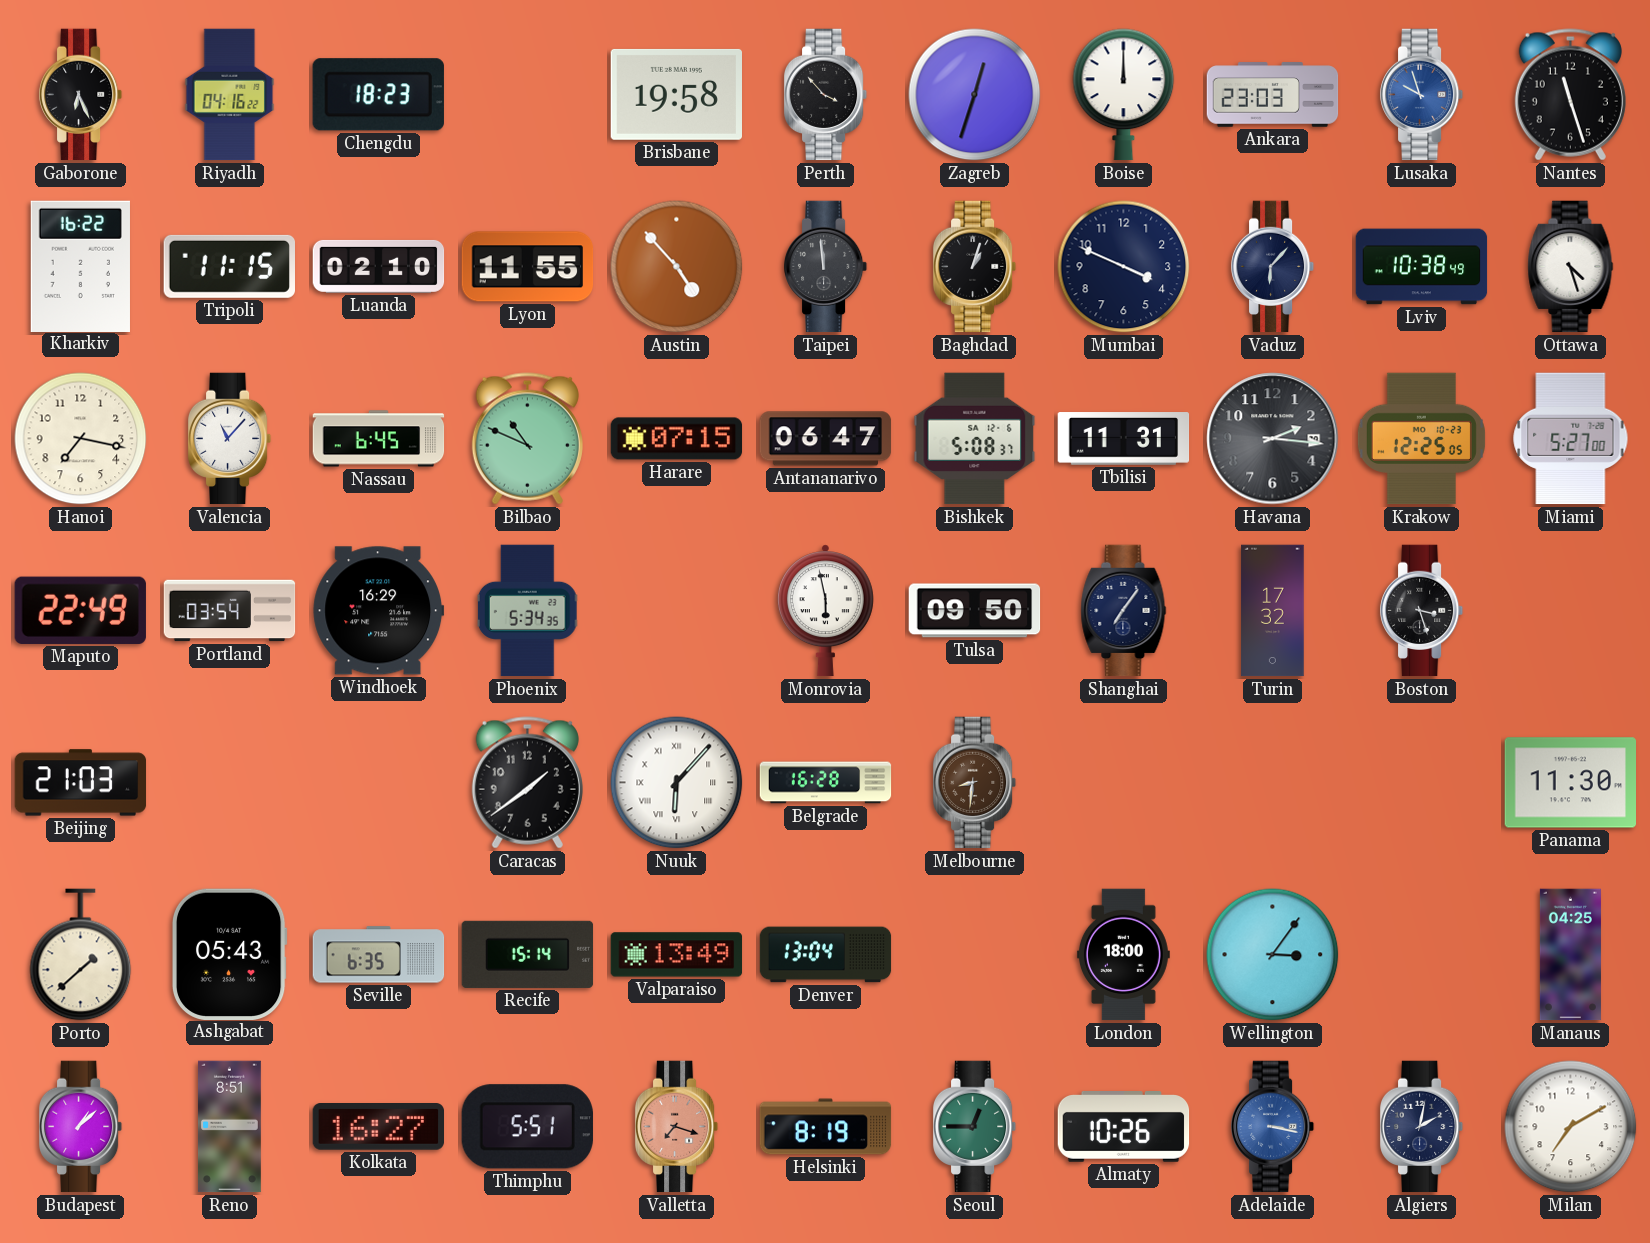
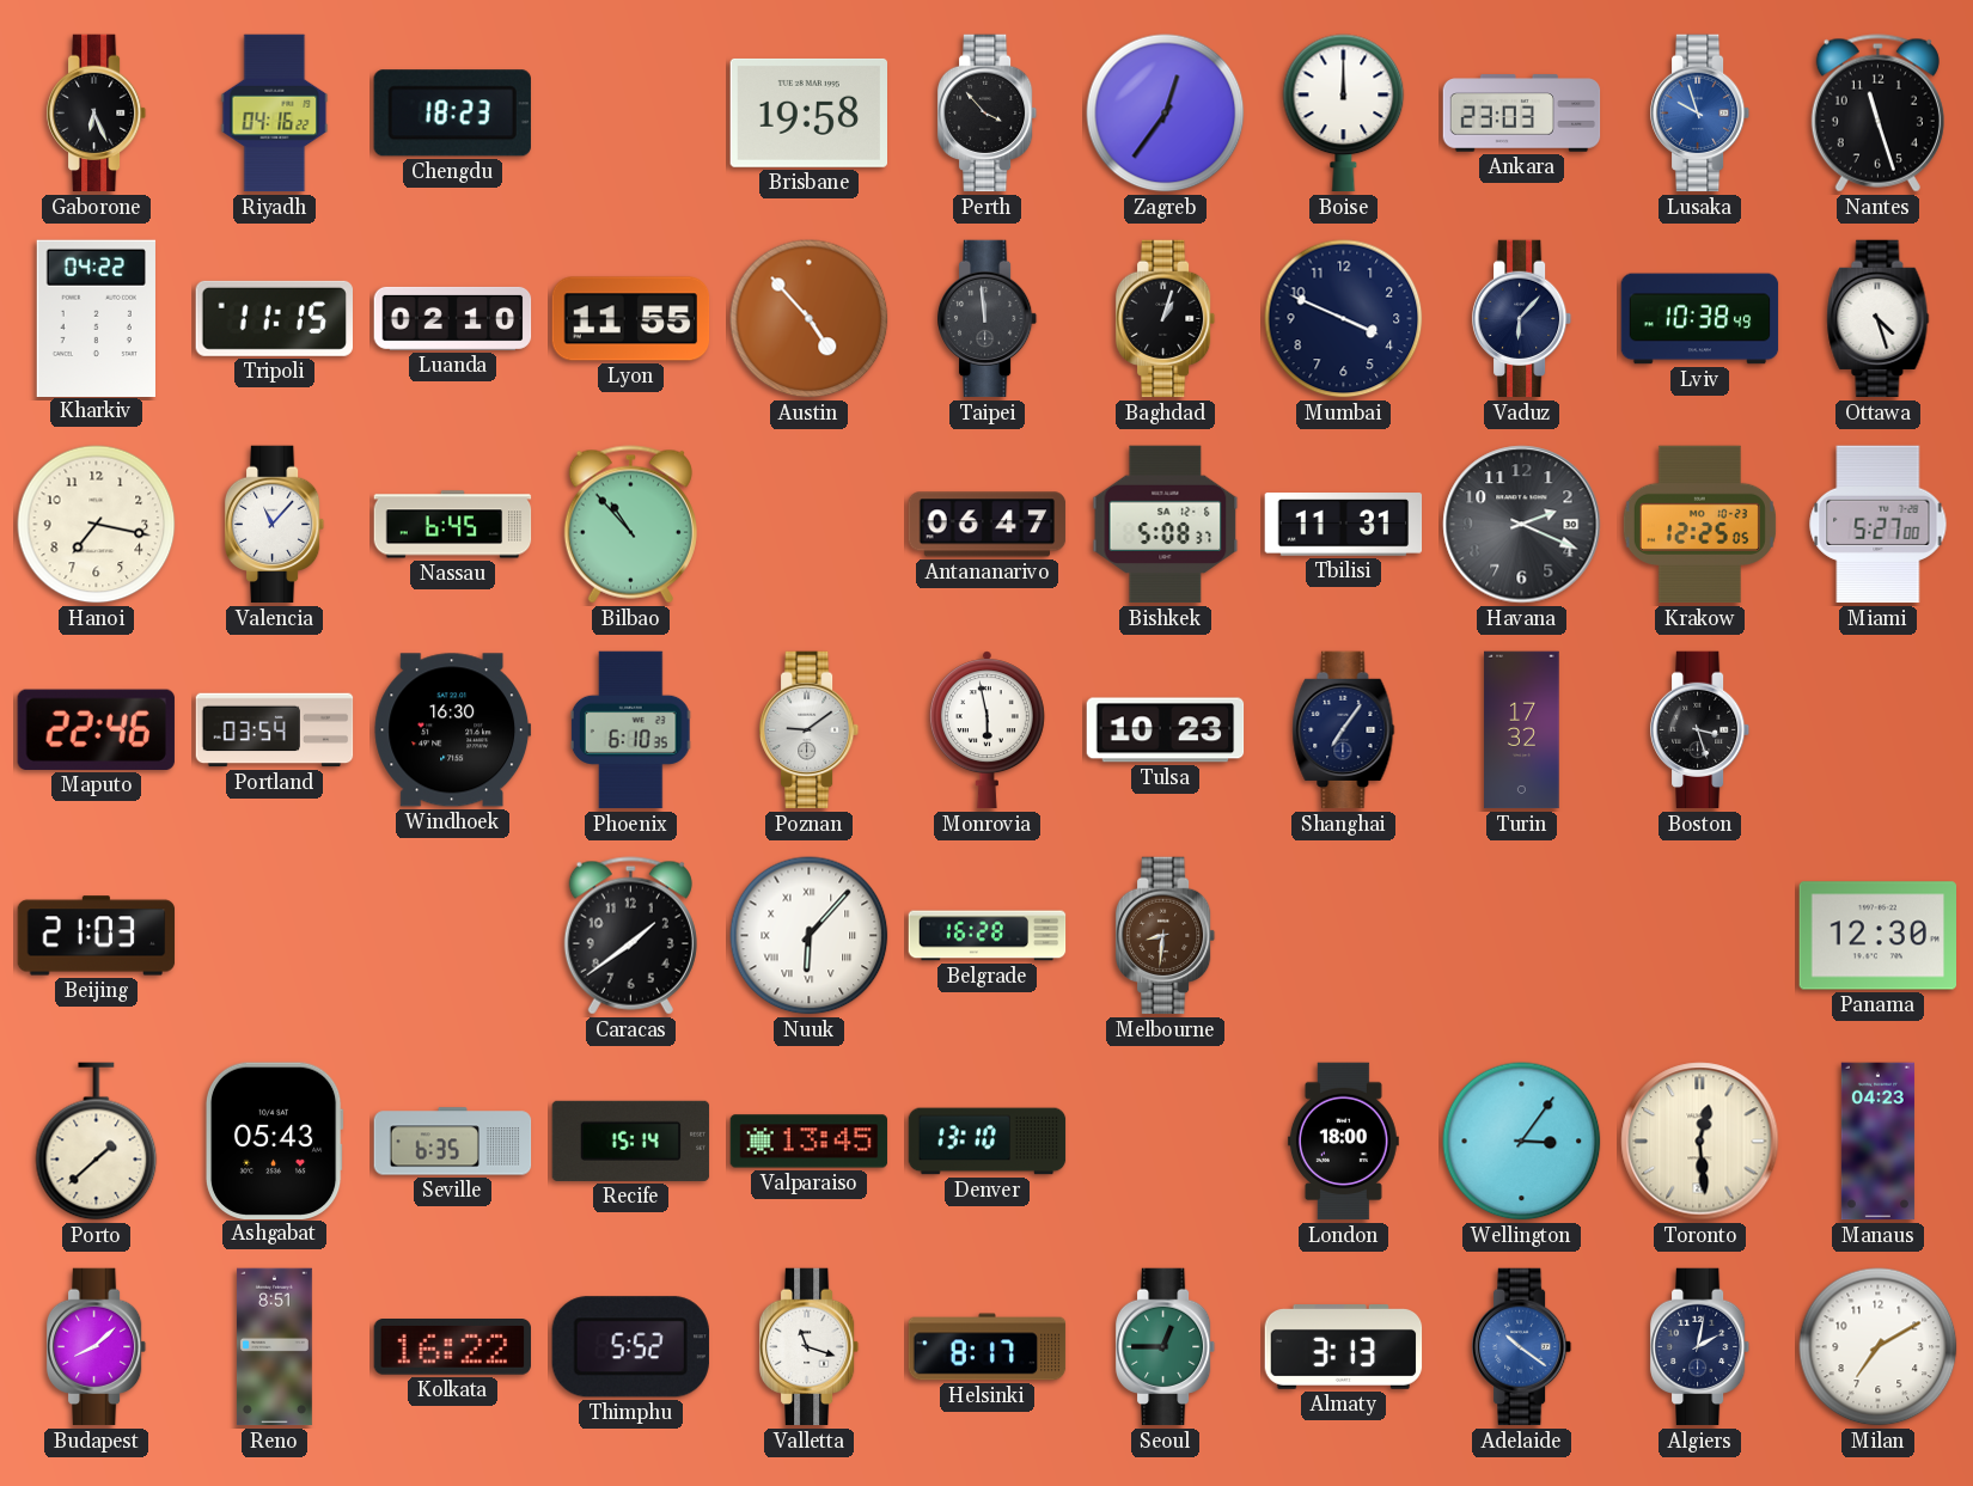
Zagreb: 12:33 -> 12:36 (1166, 114)
Kharkiv: 16:22 -> 04:22 (96, 318)
Bilbao: 10:49 -> 10:53 (630, 525)
Harare: 07:15 -> none (677, 439)
Havana: 2:16 -> 2:19 (1522, 525)
Maputo: 22:49 -> 22:46 (96, 729)
Windhoek: 16:29 -> 16:30 (453, 730)
Phoenix: 5:34 -> 6:10 (631, 730)
Poznan: none -> 9:09 (810, 730)
Tulsa: 09:50 -> 10:23 (1166, 730)
Panama: 11:30 -> 12:30 (1879, 936)
Valparaiso: 13:49 -> 13:45 (810, 1142)
Denver: 13:04 -> 13:10 (988, 1142)
Toronto: none -> 12:29 (1700, 1142)
Manaus: 04:25 -> 04:23 (1877, 1142)
Budapest: 1:08 -> 8:08 (97, 1347)
Kolkata: 16:27 -> 16:22 (452, 1347)
Thimphu: 5:51 -> 5:52 (630, 1347)
Valletta: 7:18 -> 11:18 (810, 1347)
Valletta dial: salmon -> white (810, 1347)
Helsinki: 8:19 -> 8:17 (988, 1347)
Almaty: 10:26 -> 3:13 (1344, 1347)
Adelaide: 3:17 -> 10:21 (1522, 1347)
